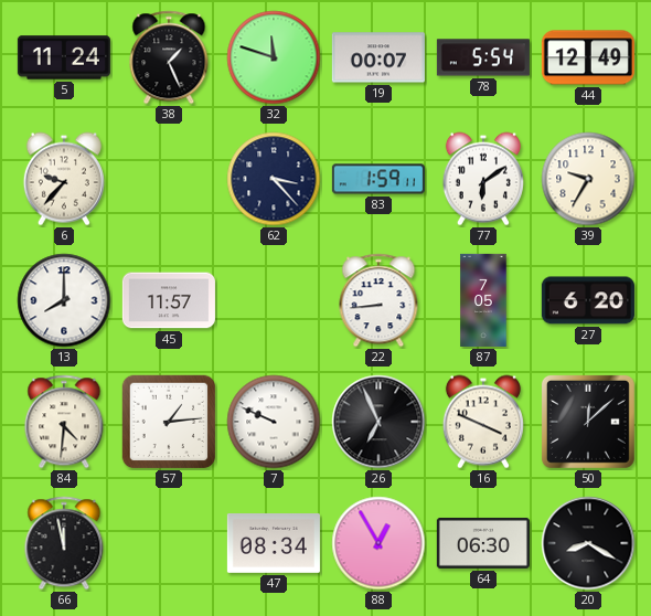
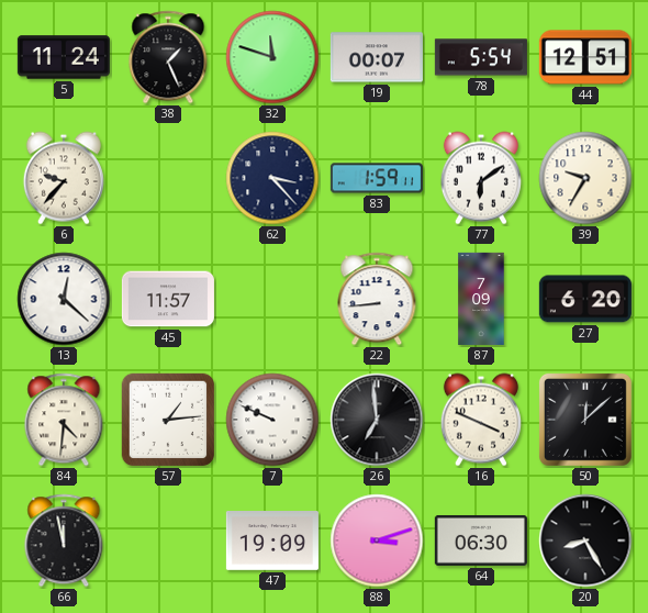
44: 12:49 -> 12:51 (585, 57)
13: 8:00 -> 12:22 (64, 299)
87: 7:05 -> 7:09 (481, 299)
26: 6:56 -> 6:59 (377, 420)
47: 08:34 -> 19:09 (272, 542)
88: 12:55 -> 3:12 (377, 540)
20: 8:20 -> 8:25 (585, 540)
